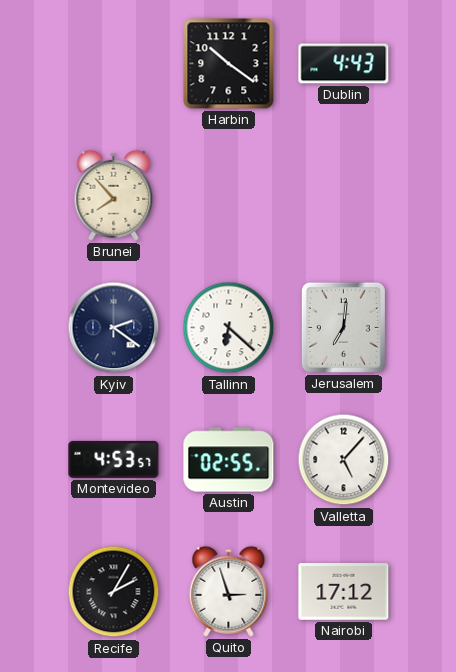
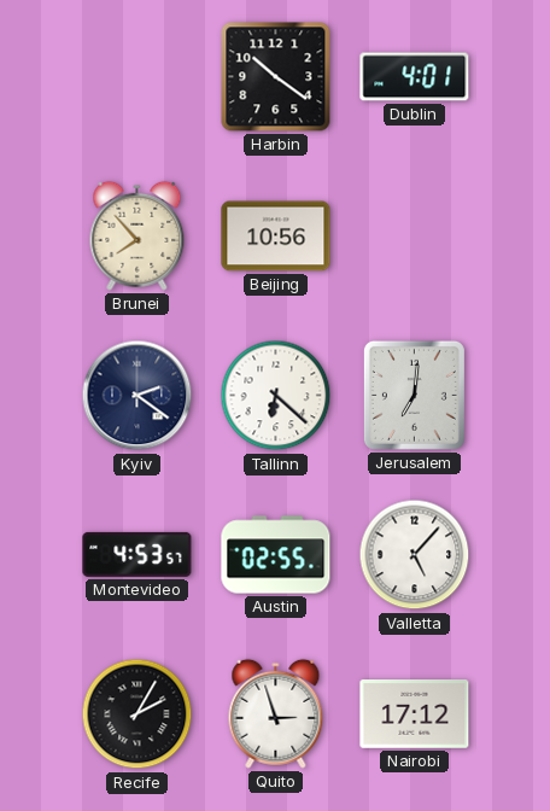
Dublin: 4:43 -> 4:01 (415, 77)
Beijing: none -> 10:56 (276, 237)
